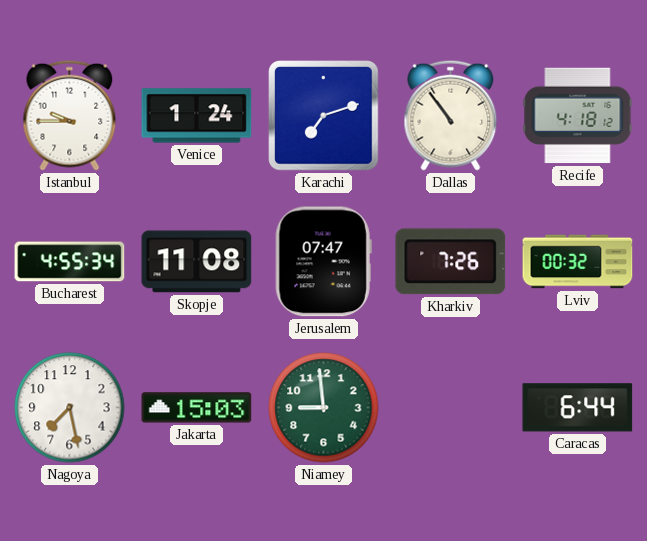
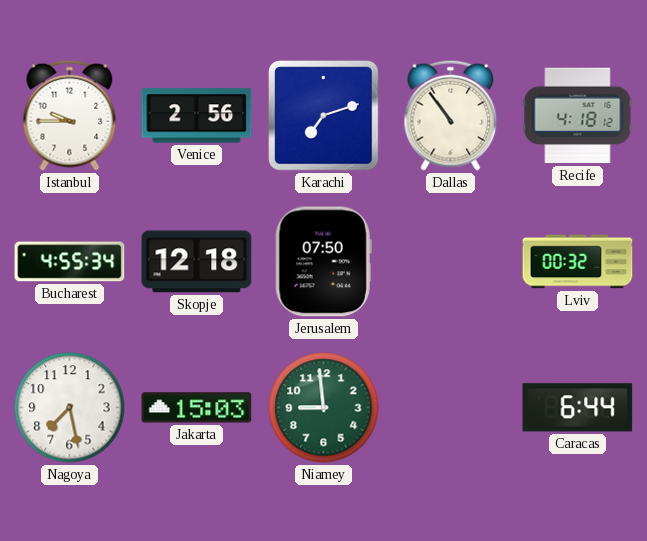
Venice: 1:24 -> 2:56 (197, 116)
Skopje: 11:08 -> 12:18 (197, 262)
Jerusalem: 07:47 -> 07:50 (323, 262)
Kharkiv: 7:26 -> none (451, 262)
